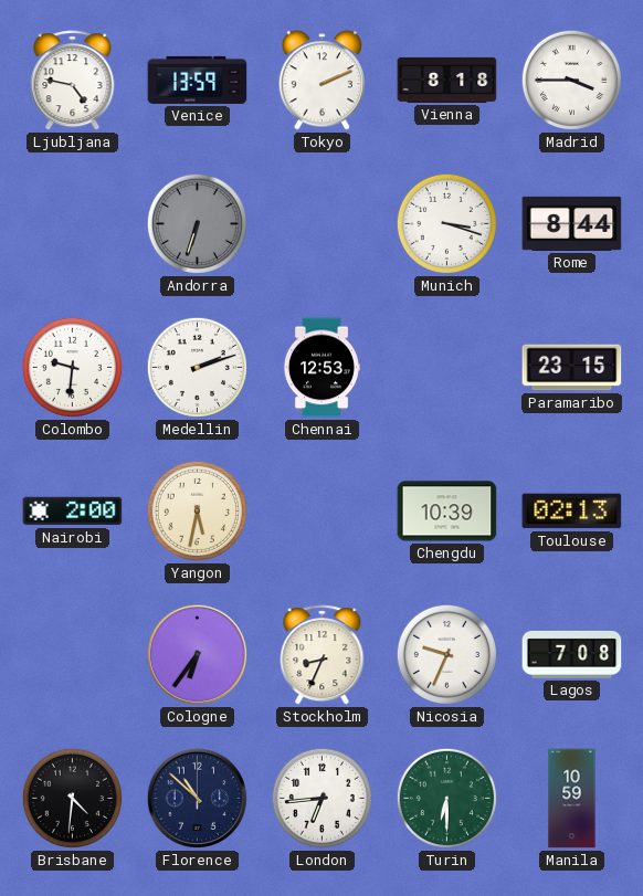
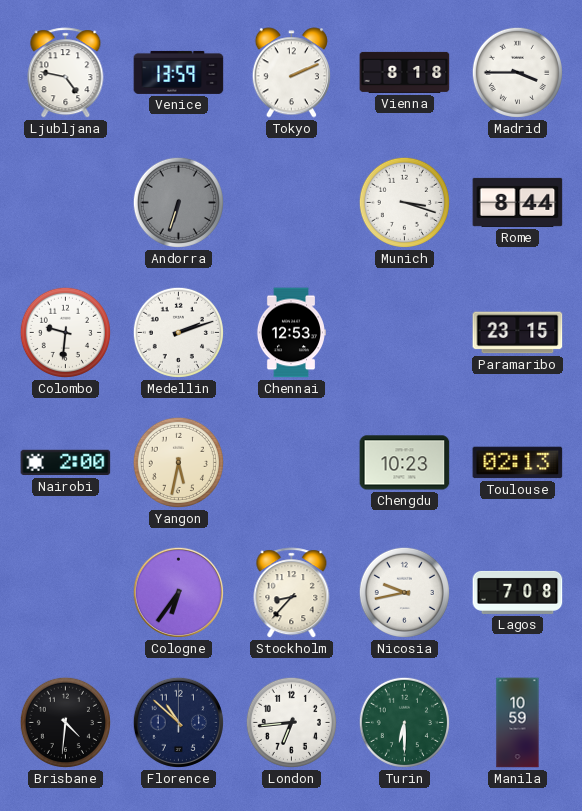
Chengdu: 10:39 -> 10:23 (405, 463)
Stockholm: 8:34 -> 8:37 (292, 593)
Nicosia: 9:34 -> 9:43 (404, 592)
